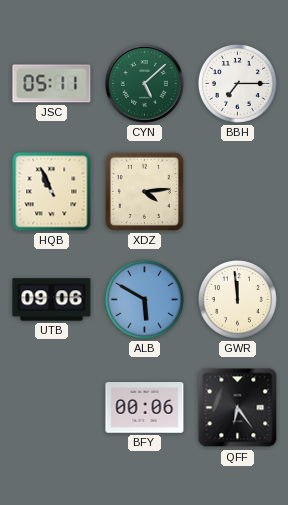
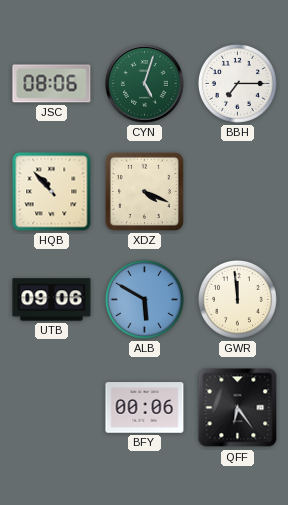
JSC: 05:11 -> 08:06 (52, 84)
CYN: 5:08 -> 5:03 (145, 84)
HQB: 10:56 -> 10:53 (52, 192)
XDZ: 4:14 -> 4:19 (144, 191)
